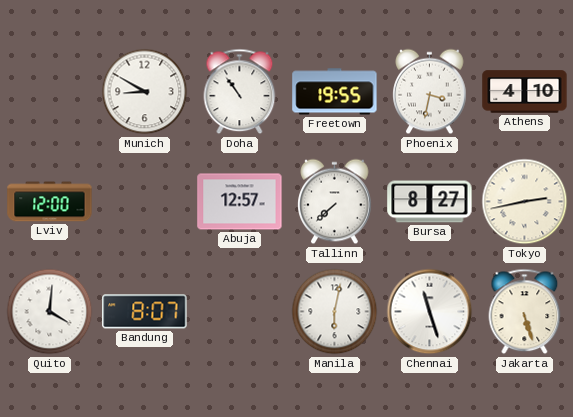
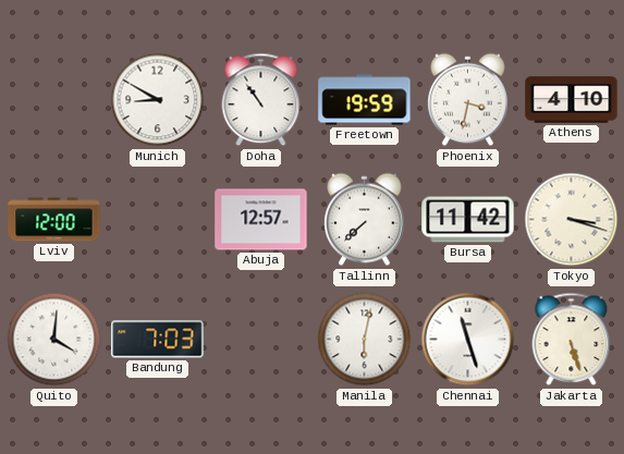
Freetown: 19:55 -> 19:59 (365, 100)
Bursa: 8:27 -> 11:42 (468, 220)
Tokyo: 2:43 -> 3:18 (572, 220)
Bandung: 8:07 -> 7:03 (158, 340)
